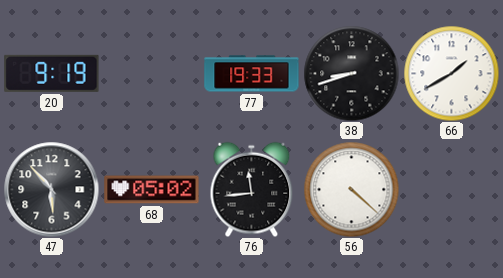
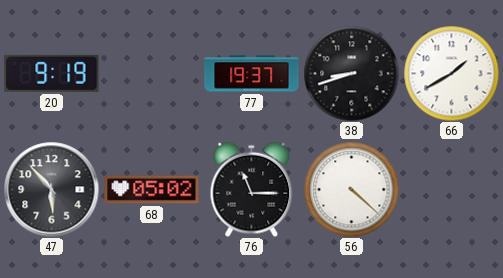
77: 19:33 -> 19:37 (252, 74)
76: 11:44 -> 11:15 (252, 189)
